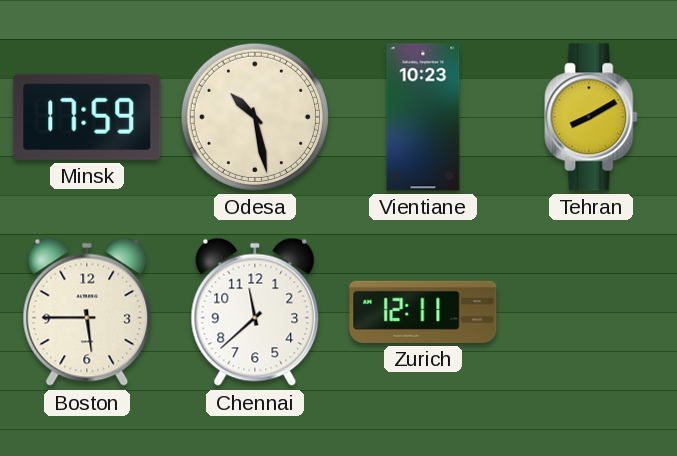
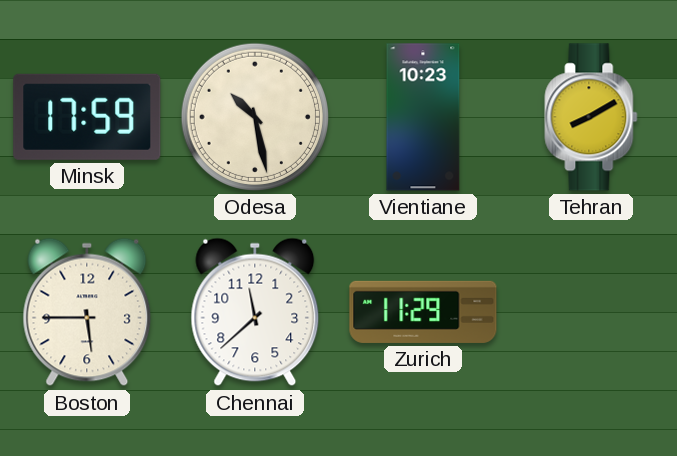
Zurich: 12:11 -> 11:29 (423, 312)
